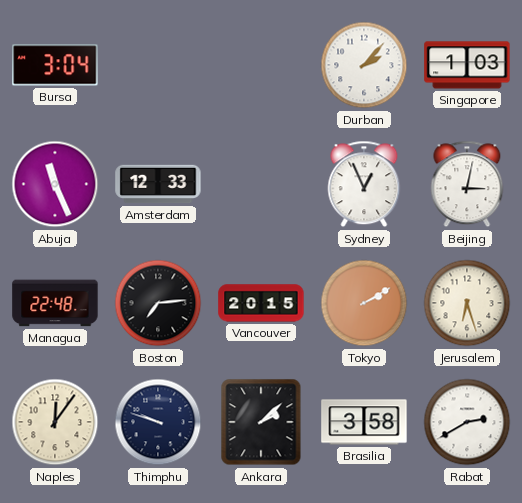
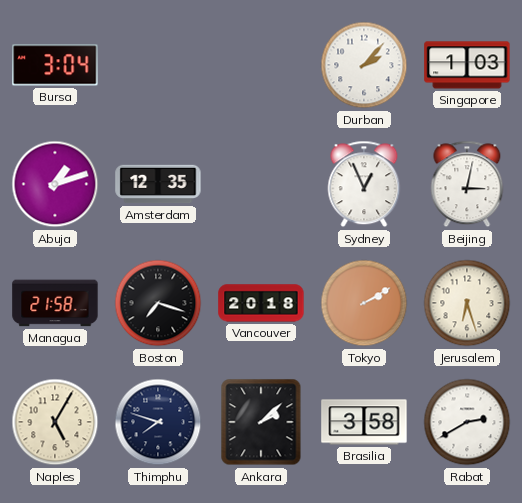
Abuja: 11:26 -> 1:12 (55, 184)
Amsterdam: 12:33 -> 12:35 (158, 184)
Managua: 22:48 -> 21:58 (55, 303)
Boston: 7:14 -> 7:18 (158, 303)
Vancouver: 20:15 -> 20:18 (261, 303)
Naples: 12:06 -> 5:05 (55, 422)
Thimphu: 9:48 -> 7:48 (158, 422)
